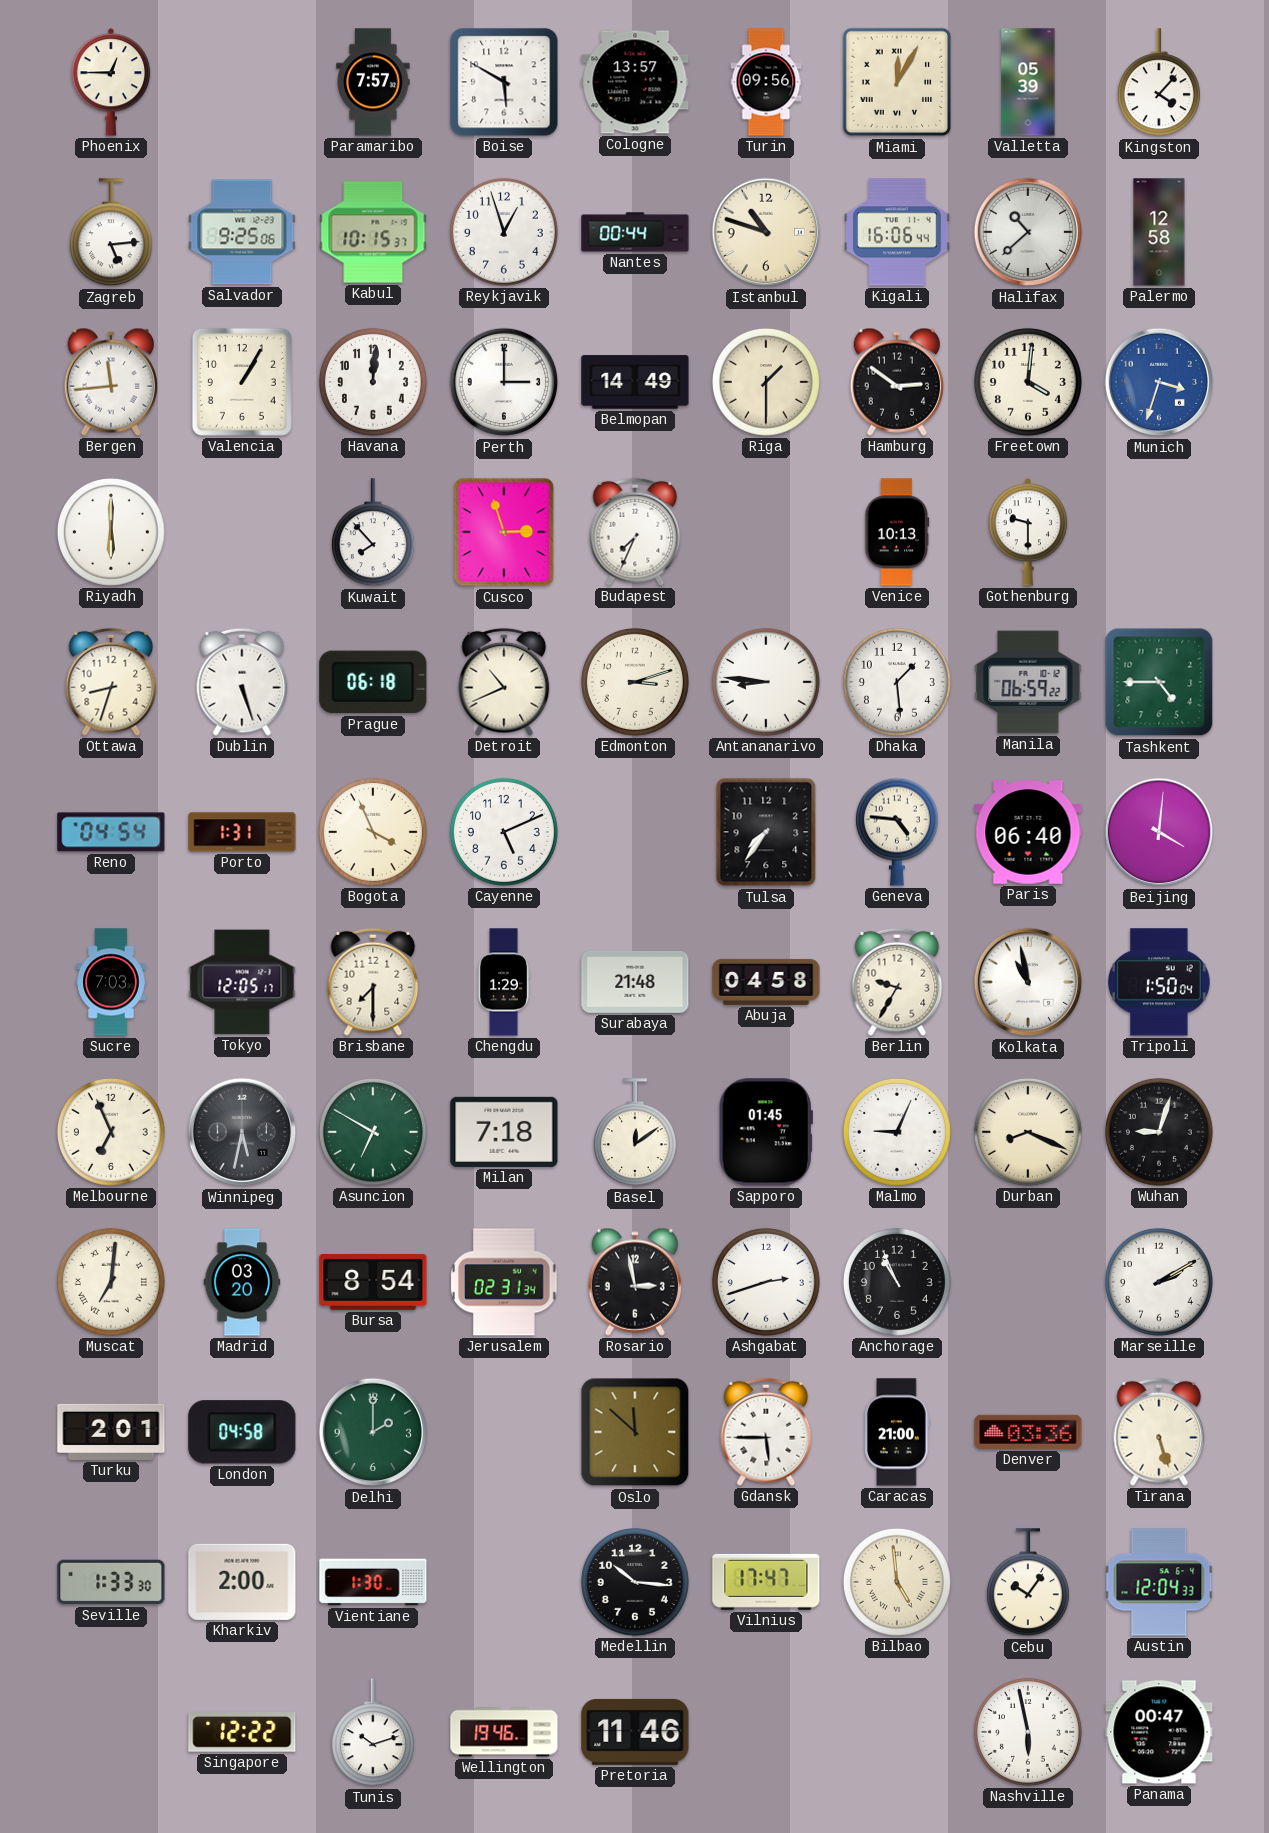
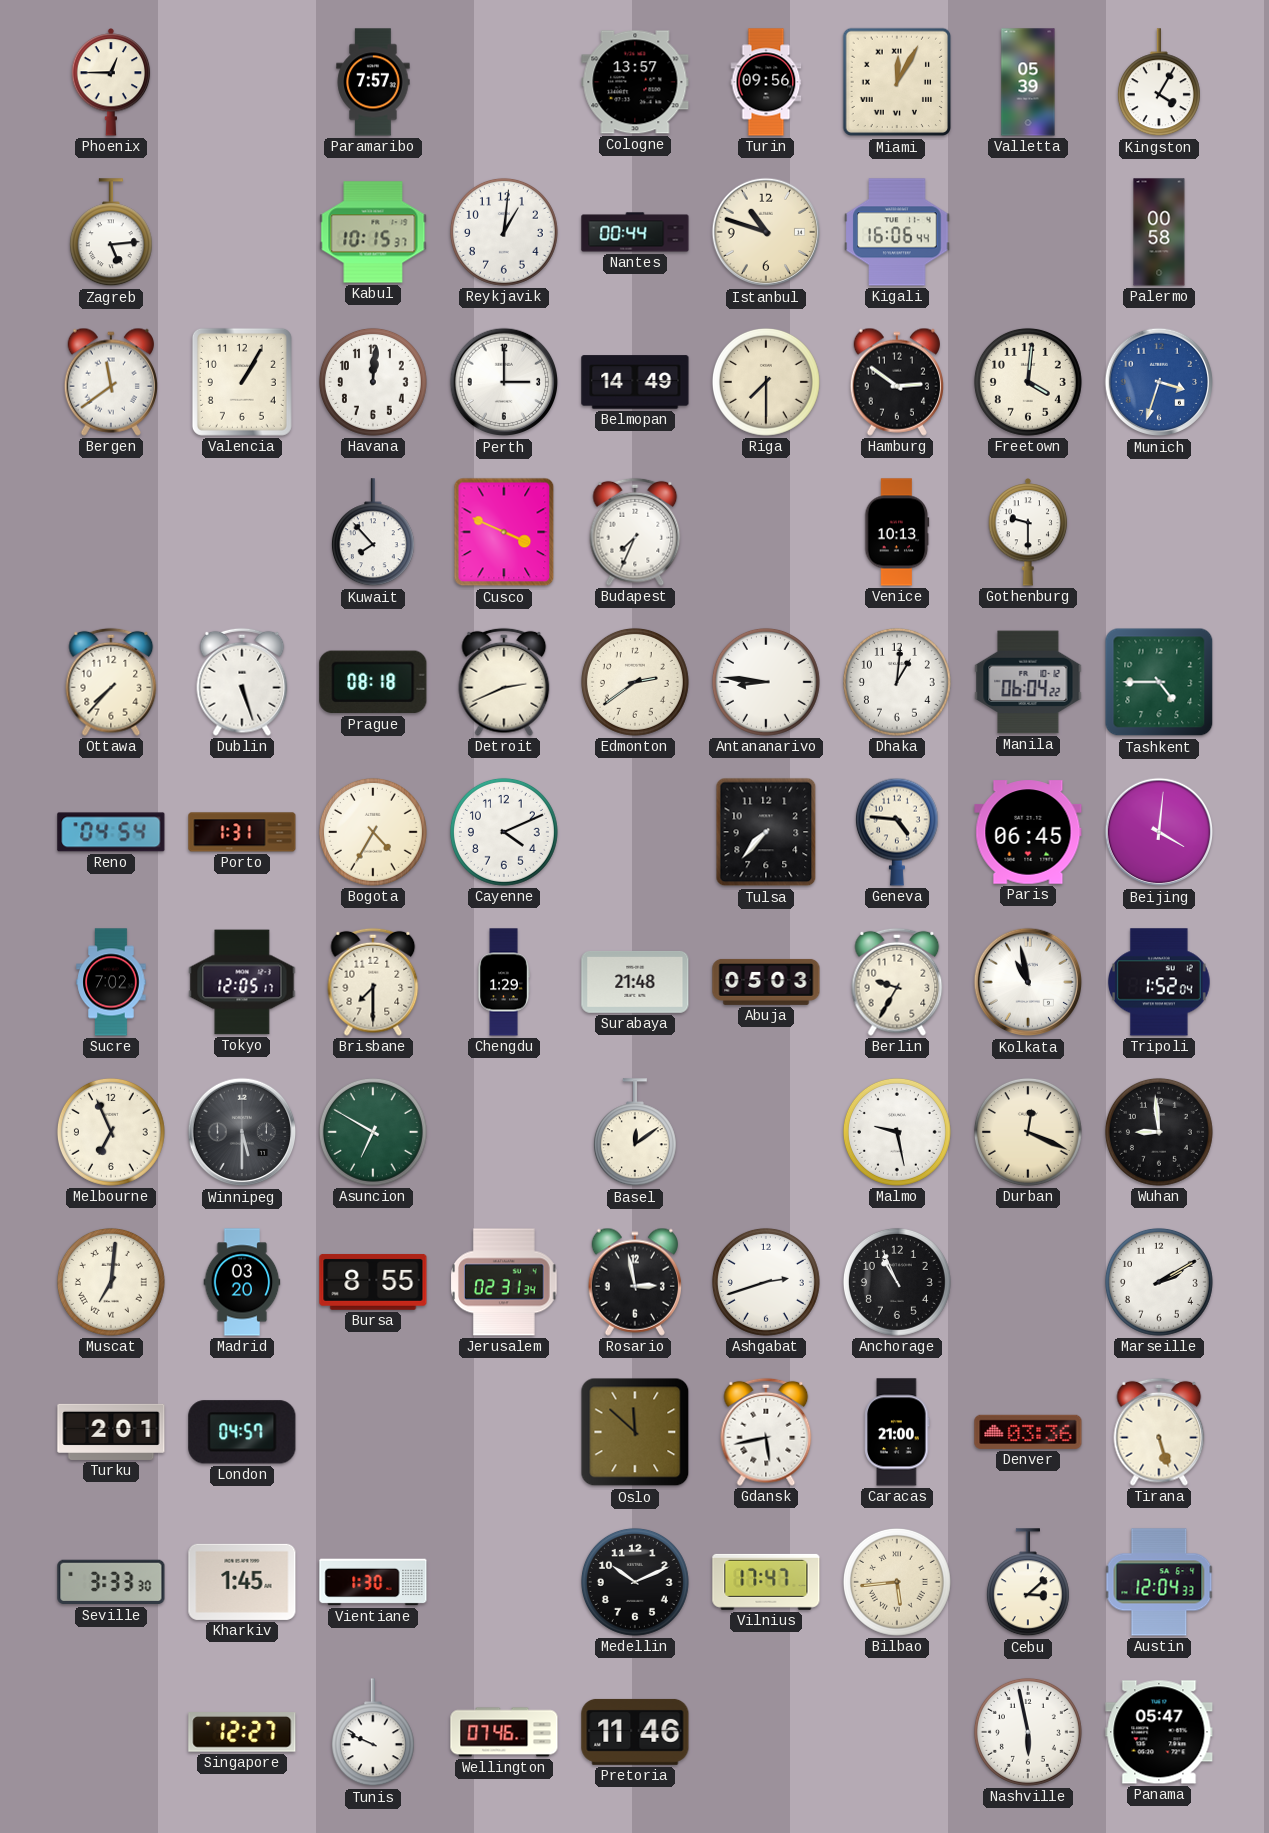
Boise: 5:50 -> none (504, 82)
Kingston: 4:07 -> 4:05 (1159, 83)
Salvador: 9:25 -> none (242, 232)
Reykjavik: 12:57 -> 1:01 (504, 232)
Halifax: 10:38 -> none (1028, 232)
Palermo: 12:58 -> 00:58 (1159, 232)
Bergen: 11:44 -> 11:39 (110, 382)
Riga: 1:30 -> 7:30 (766, 382)
Riyadh: 6:00 -> none (111, 532)
Cusco: 2:57 -> 3:49 (504, 532)
Ottawa: 8:33 -> 7:37 (111, 682)
Prague: 06:18 -> 08:18 (373, 682)
Detroit: 10:41 -> 2:41 (504, 682)
Edmonton: 3:12 -> 2:39 (635, 682)
Dhaka: 1:29 -> 1:01 (897, 682)
Manila: 06:59 -> 06:04 (1028, 682)
Bogota: 3:56 -> 4:35 (373, 832)
Cayenne: 5:11 -> 4:11 (504, 832)
Tulsa: 7:36 -> 7:37 (766, 832)
Paris: 06:40 -> 06:45 (1028, 832)
Sucre: 7:03 -> 7:02 (111, 982)
Abuja: 04:58 -> 05:03 (766, 982)
Tripoli: 1:50 -> 1:52 (1159, 982)
Winnipeg: 5:32 -> 5:30 (242, 1132)
Milan: 7:18 -> none (504, 1132)
Sapporo: 01:45 -> none (766, 1132)
Malmo: 9:04 -> 9:28 (897, 1132)
Durban: 8:19 -> 12:19 (1028, 1132)
Wuhan: 9:03 -> 8:59 (1159, 1132)
Bursa: 8:54 -> 8:55 (373, 1282)
London: 04:58 -> 04:57 (242, 1432)
Delhi: 2:00 -> none (373, 1432)
Gdansk: 5:45 -> 5:43 (766, 1432)
Seville: 1:33 -> 3:33 (111, 1582)
Kharkiv: 2:00 -> 1:45 (242, 1582)
Medellin: 10:16 -> 10:11 (635, 1582)
Bilbao: 4:59 -> 5:44 (897, 1582)
Cebu: 10:06 -> 3:08 (1028, 1583)
Singapore: 12:22 -> 12:27 (242, 1733)
Tunis: 10:12 -> 9:49 (373, 1733)
Wellington: 19:46 -> 07:46 (504, 1732)
Panama: 00:47 -> 05:47 (1159, 1732)
